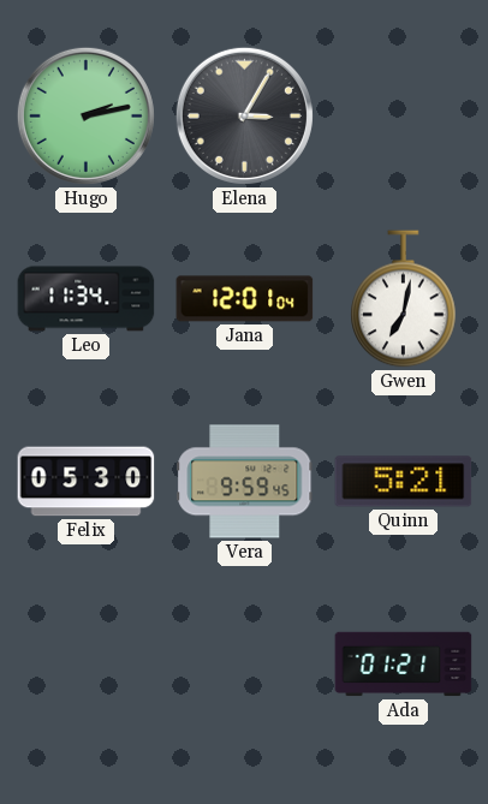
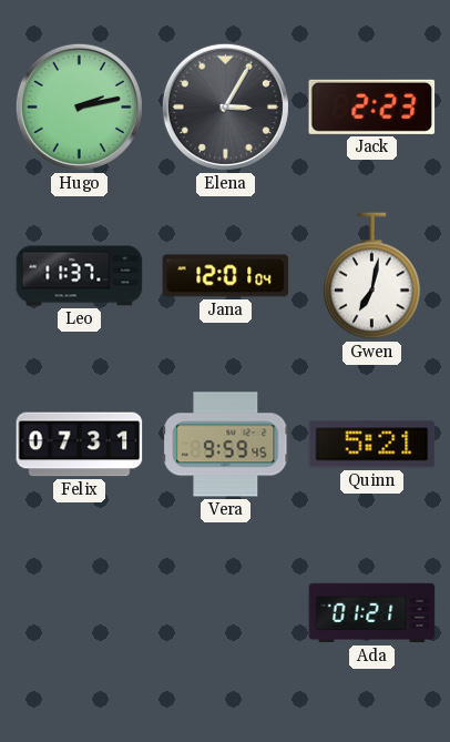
Jack: none -> 2:23 (372, 106)
Leo: 11:34 -> 11:37 (80, 276)
Felix: 05:30 -> 07:31 (80, 445)
